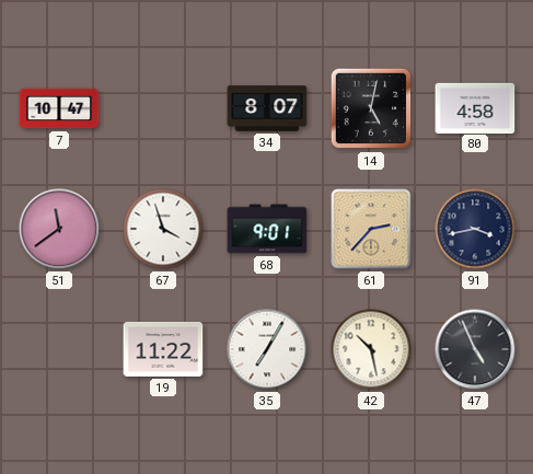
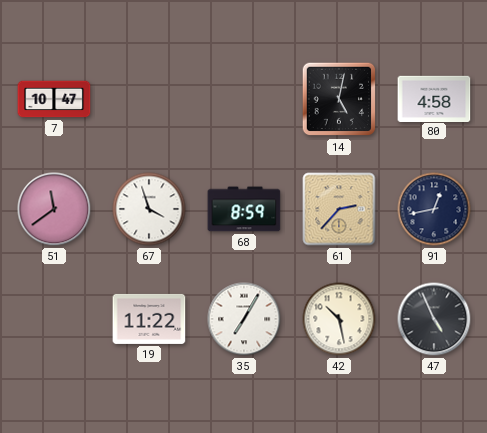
34: 8:07 -> none (267, 108)
68: 9:01 -> 8:59 (244, 209)
91: 3:43 -> 12:43 (434, 209)
